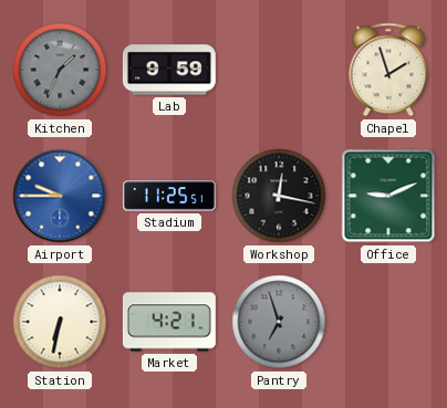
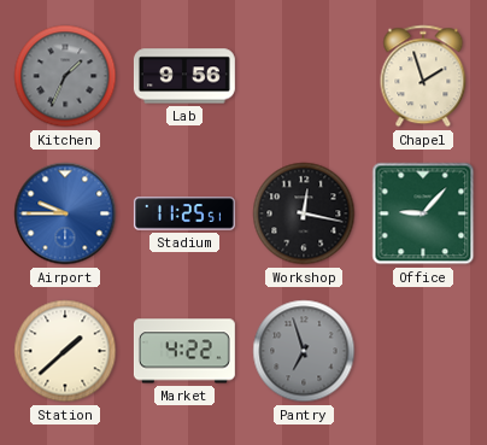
Lab: 9:59 -> 9:56 (184, 76)
Office: 9:11 -> 9:07 (423, 213)
Station: 6:32 -> 1:38 (65, 351)
Market: 4:21 -> 4:22 (184, 351)
